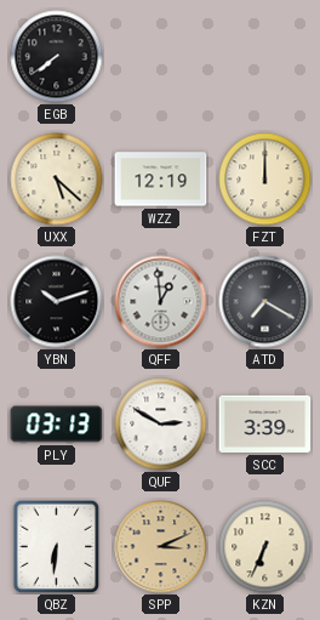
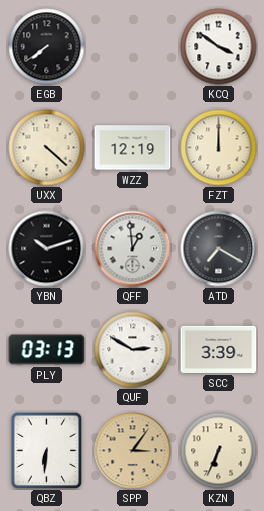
KCQ: none -> 3:51 (219, 47)
UXX: 5:22 -> 4:22 (47, 148)
SPP: 3:11 -> 3:06 (133, 451)
